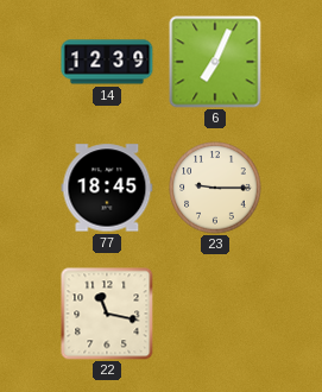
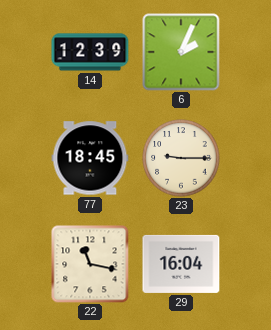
6: 7:04 -> 2:04 (181, 52)
29: none -> 16:04 (181, 264)
